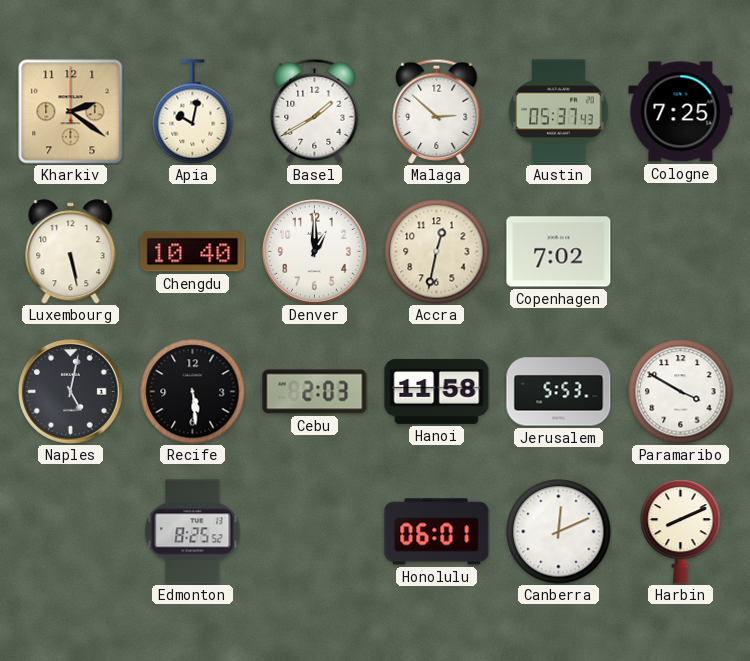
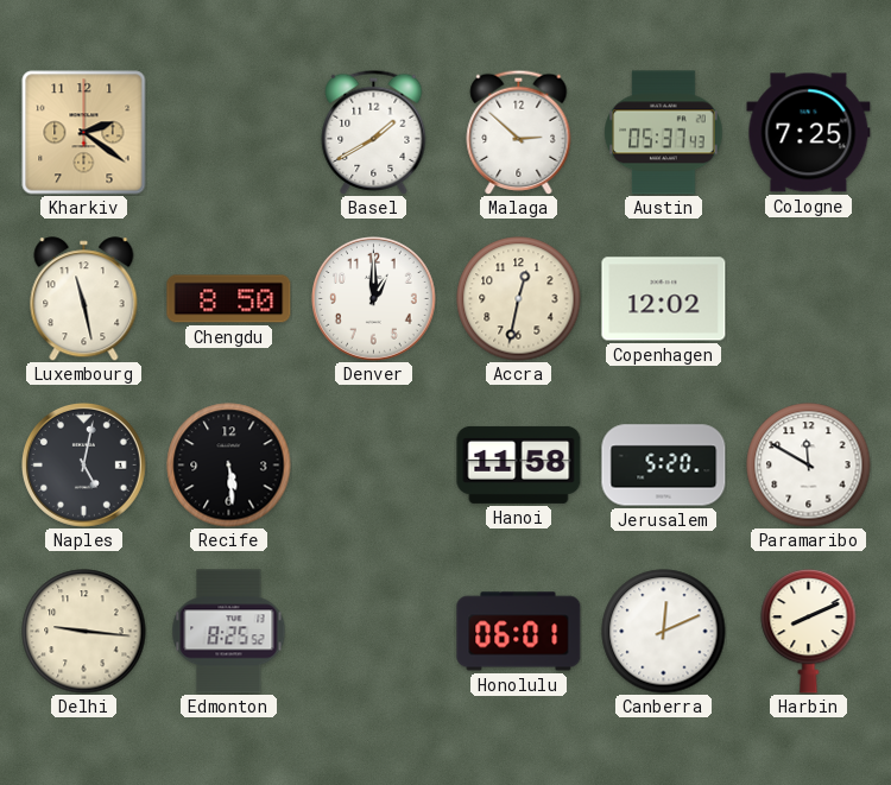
Apia: 10:02 -> none (193, 112)
Luxembourg: 5:28 -> 11:28 (84, 299)
Chengdu: 10:40 -> 8:50 (229, 299)
Copenhagen: 7:02 -> 12:02 (664, 299)
Cebu: 2:03 -> none (315, 392)
Jerusalem: 5:53 -> 5:20 (664, 466)
Paramaribo: 3:50 -> 11:50 (809, 466)
Delhi: none -> 9:16 (84, 632)
